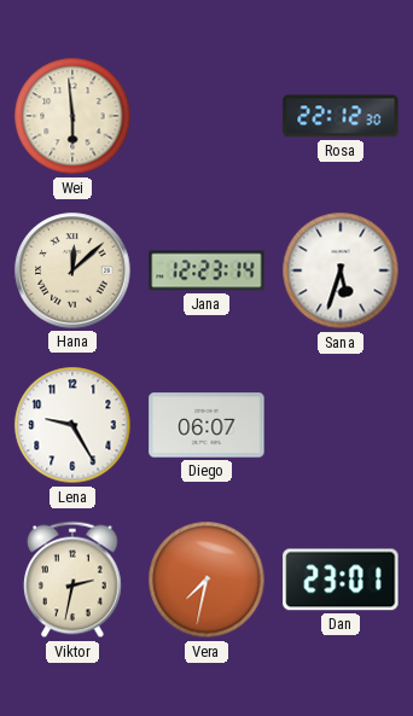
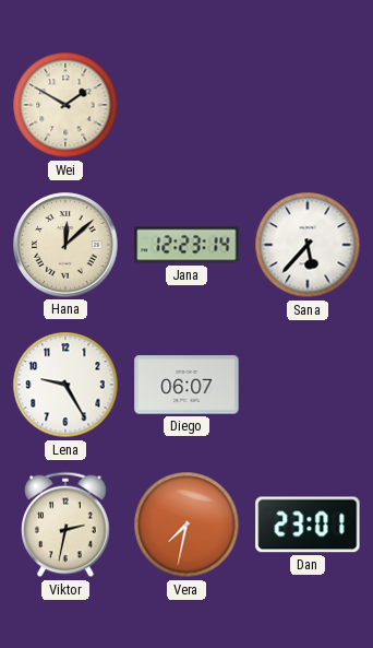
Wei: 5:59 -> 1:50 (65, 105)
Rosa: 22:12 -> none (341, 116)
Sana: 5:33 -> 5:37 (308, 245)
